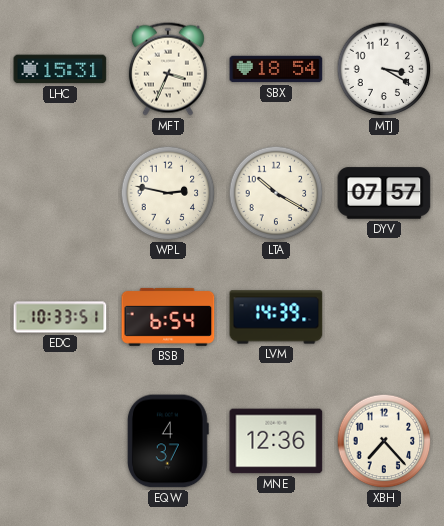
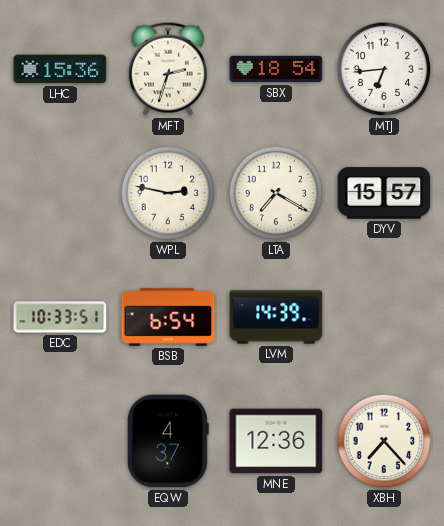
LHC: 15:31 -> 15:36 (60, 69)
MFT: 3:34 -> 2:33 (168, 69)
MTJ: 3:20 -> 6:44 (384, 69)
LTA: 10:20 -> 7:20 (276, 193)
DYV: 07:57 -> 15:57 (384, 193)
